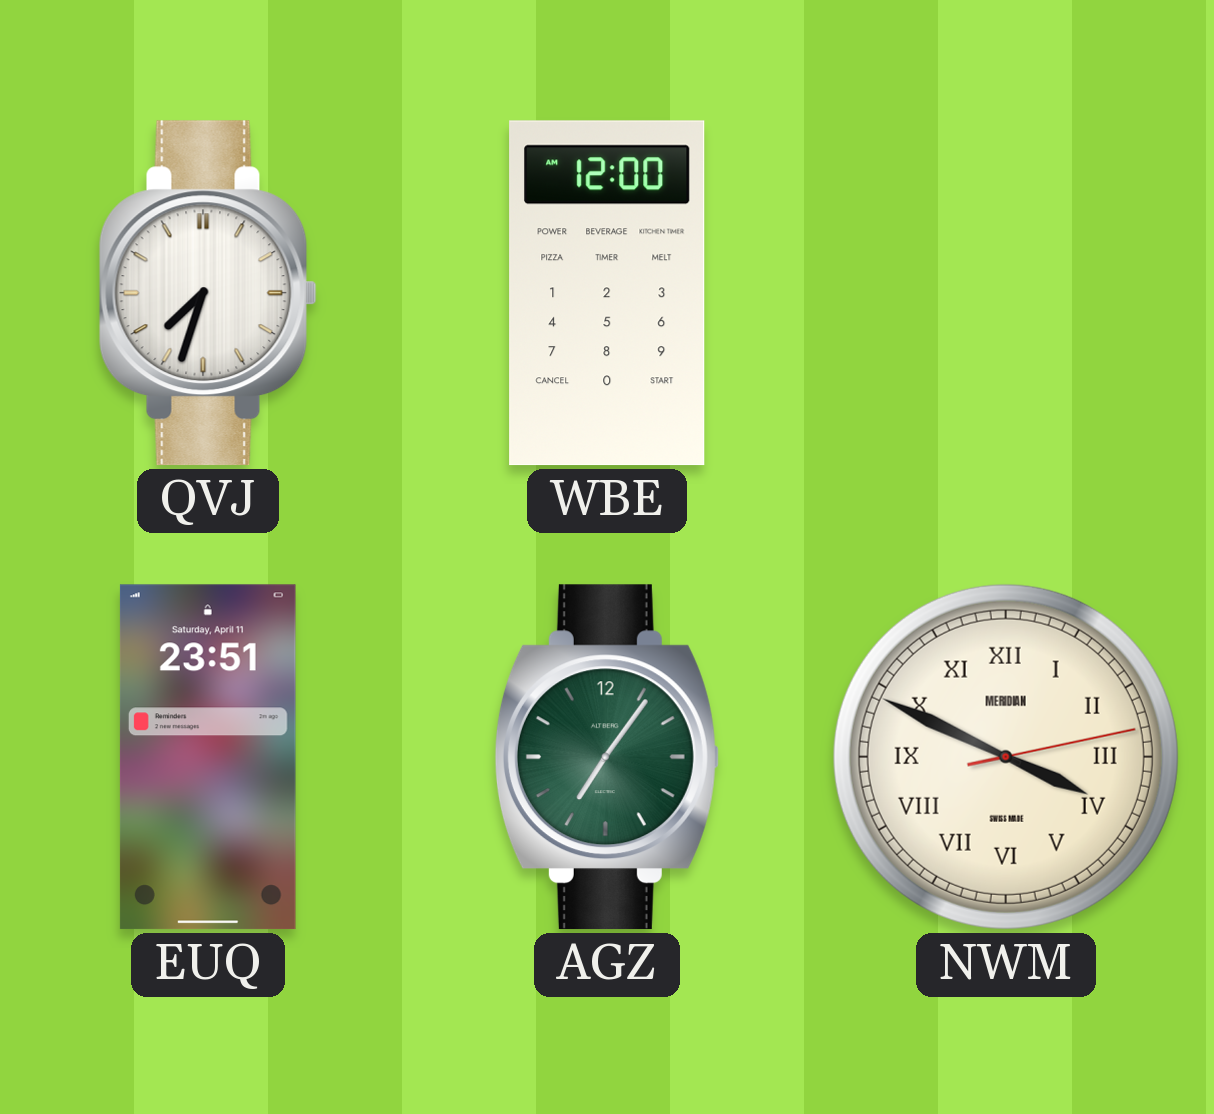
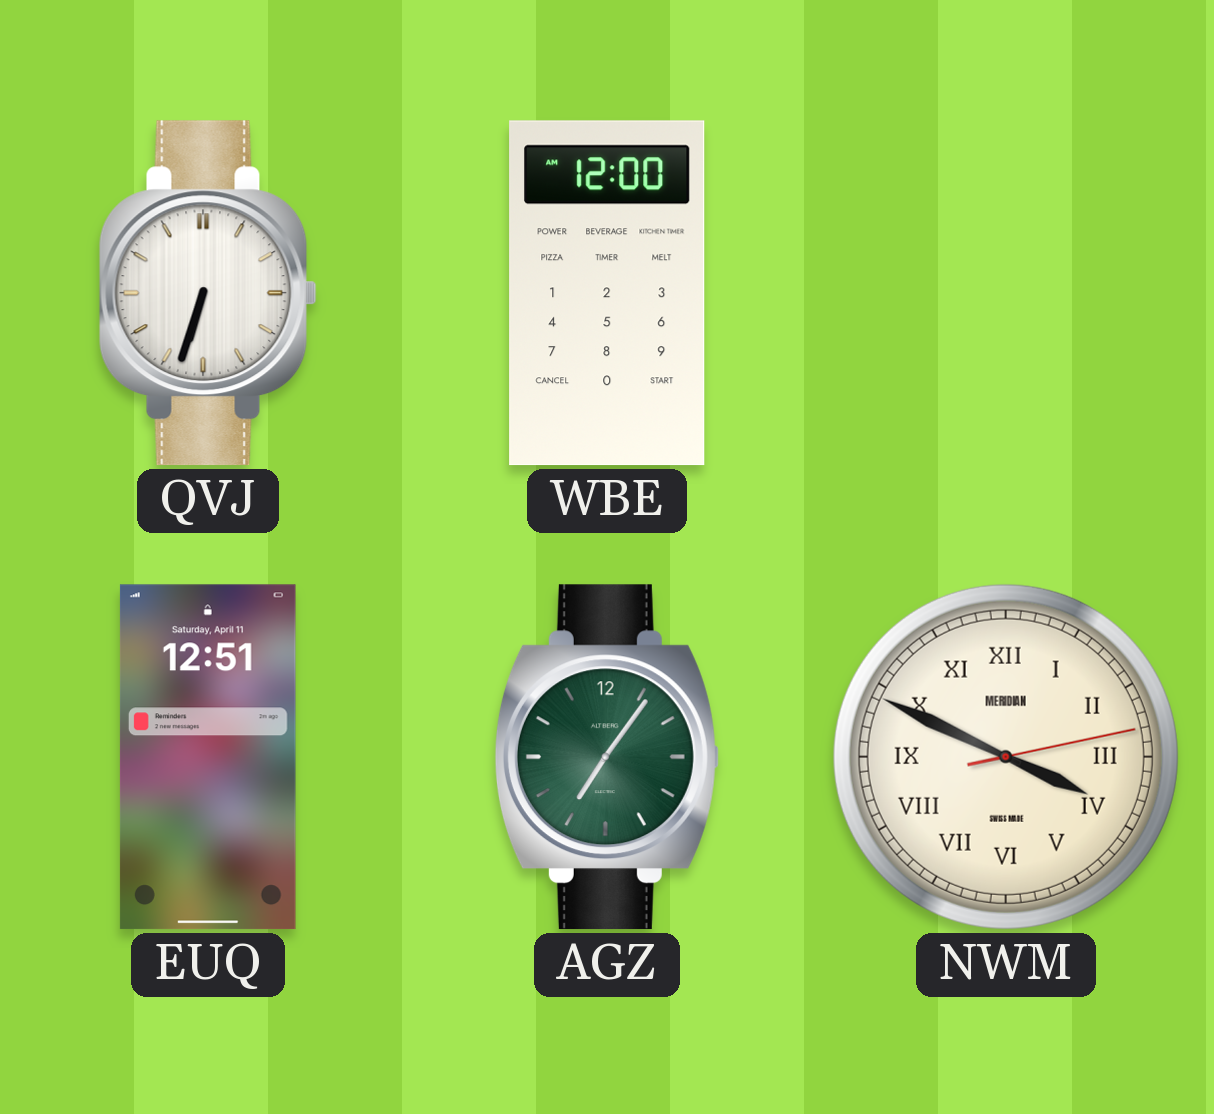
QVJ: 7:33 -> 6:33 (208, 293)
EUQ: 23:51 -> 12:51 (208, 757)
